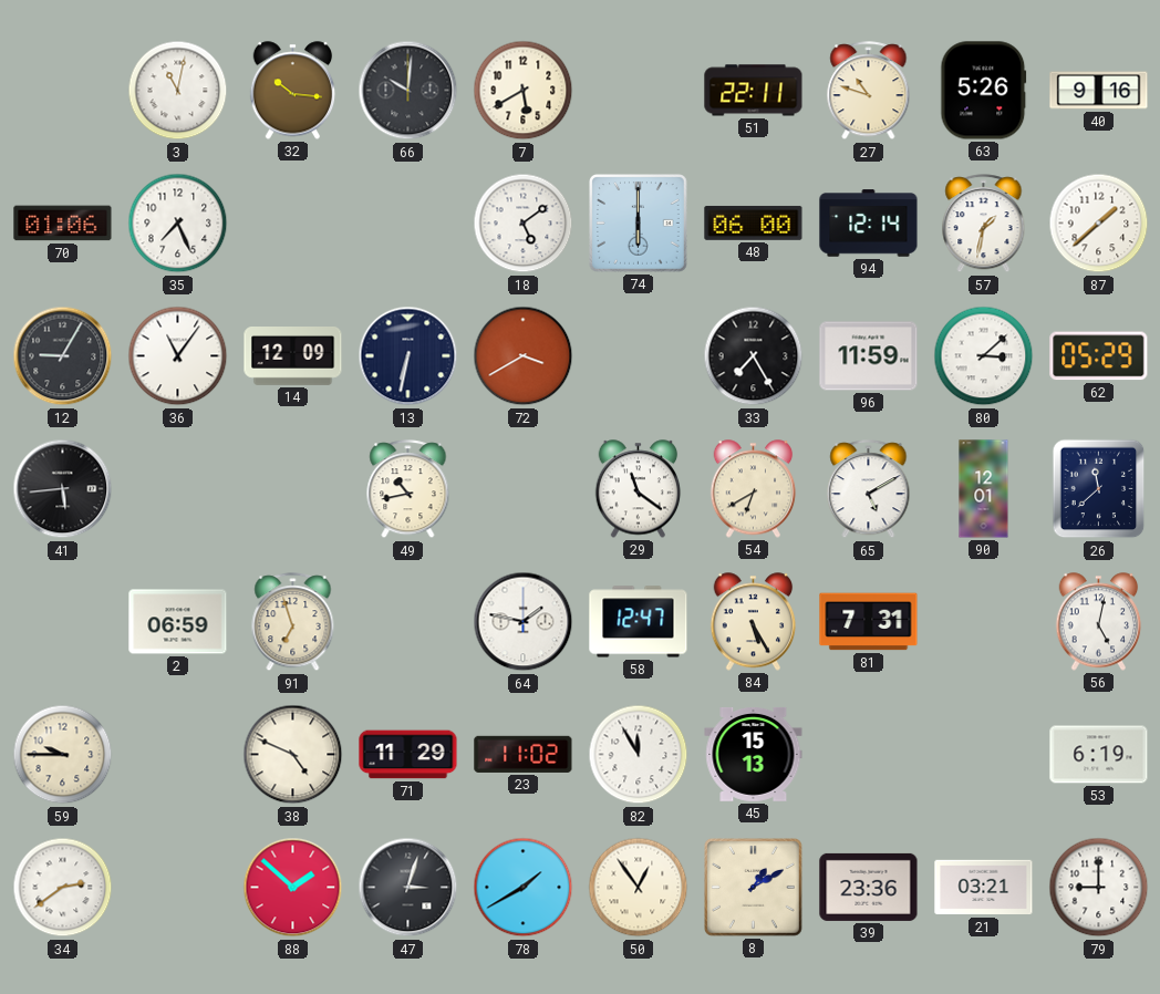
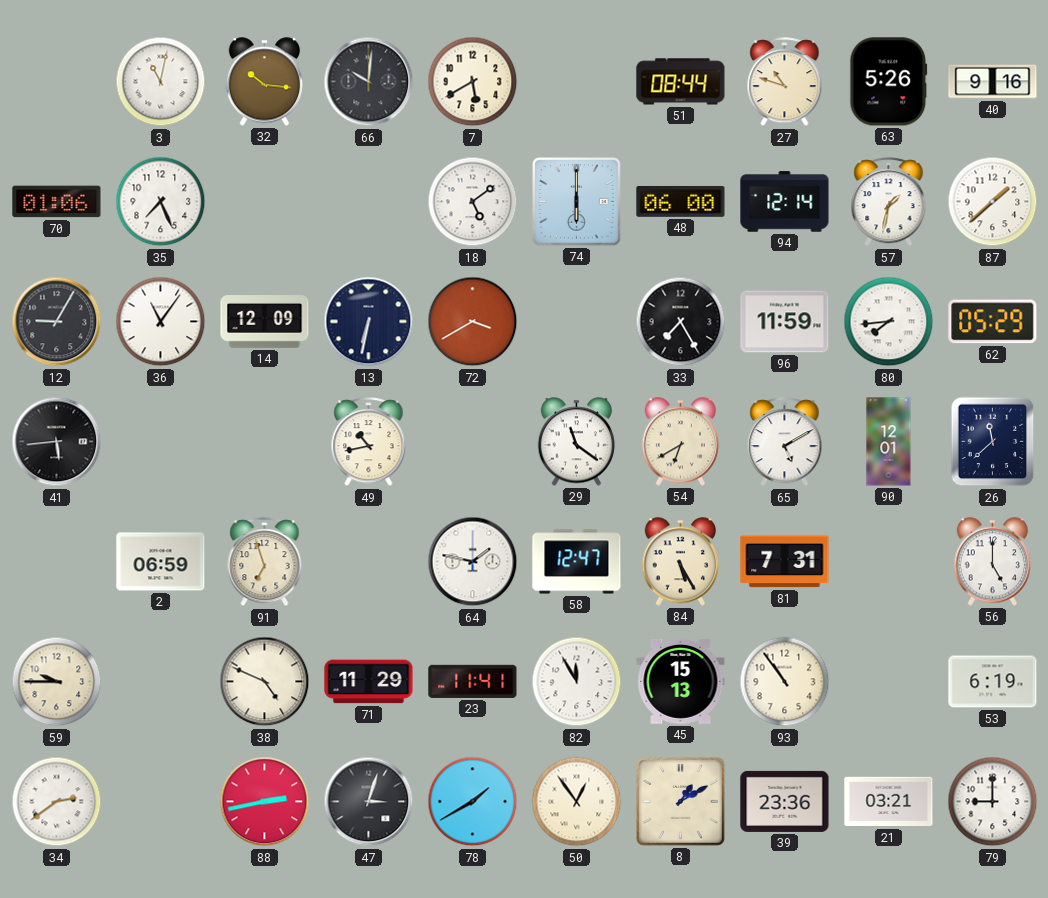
51: 22:11 -> 08:44 (681, 82)
80: 3:08 -> 7:44 (889, 322)
56: 5:02 -> 5:00 (993, 562)
23: 11:02 -> 11:41 (473, 681)
93: none -> 10:54 (785, 682)
88: 1:52 -> 2:43 (265, 802)
